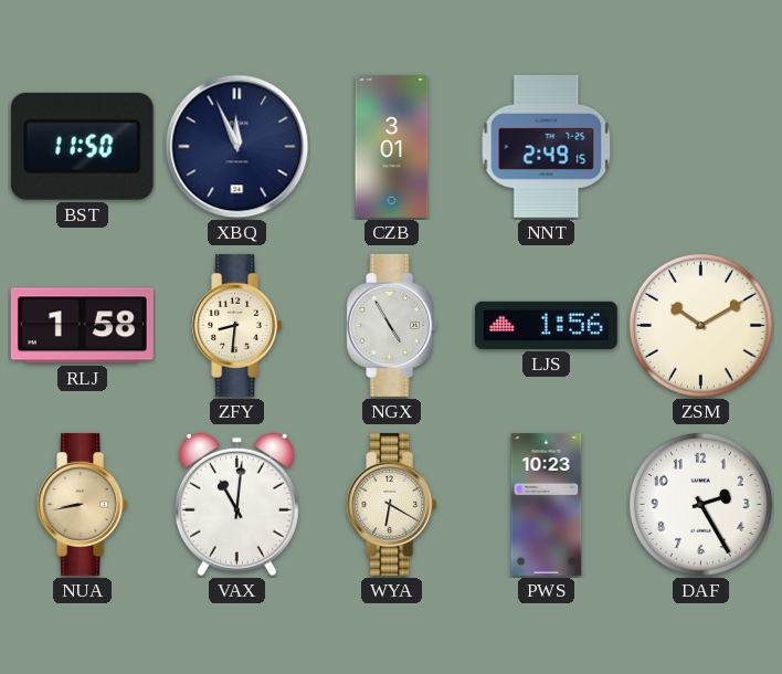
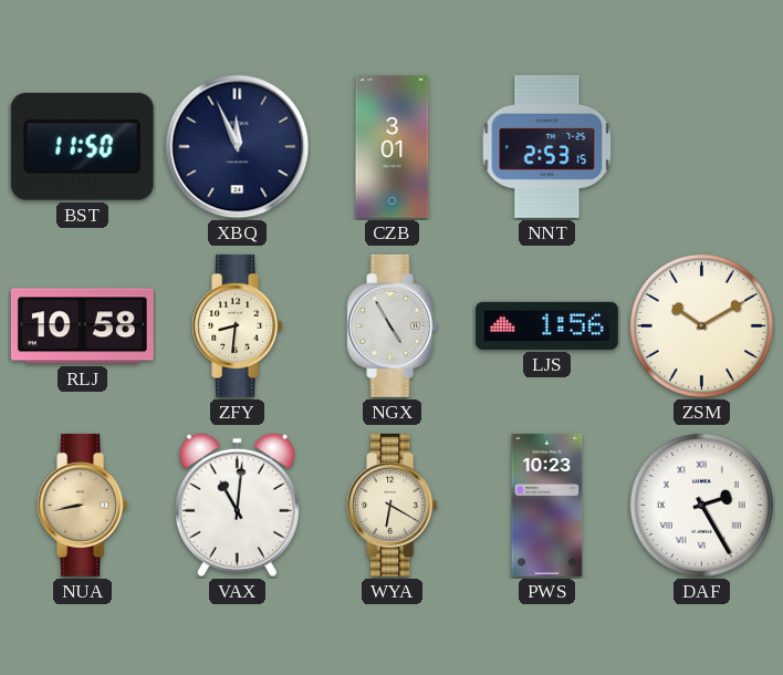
NNT: 2:49 -> 2:53 (547, 146)
RLJ: 1:58 -> 10:58 (82, 326)
DAF numerals: Arabic -> Roman (701, 505)
